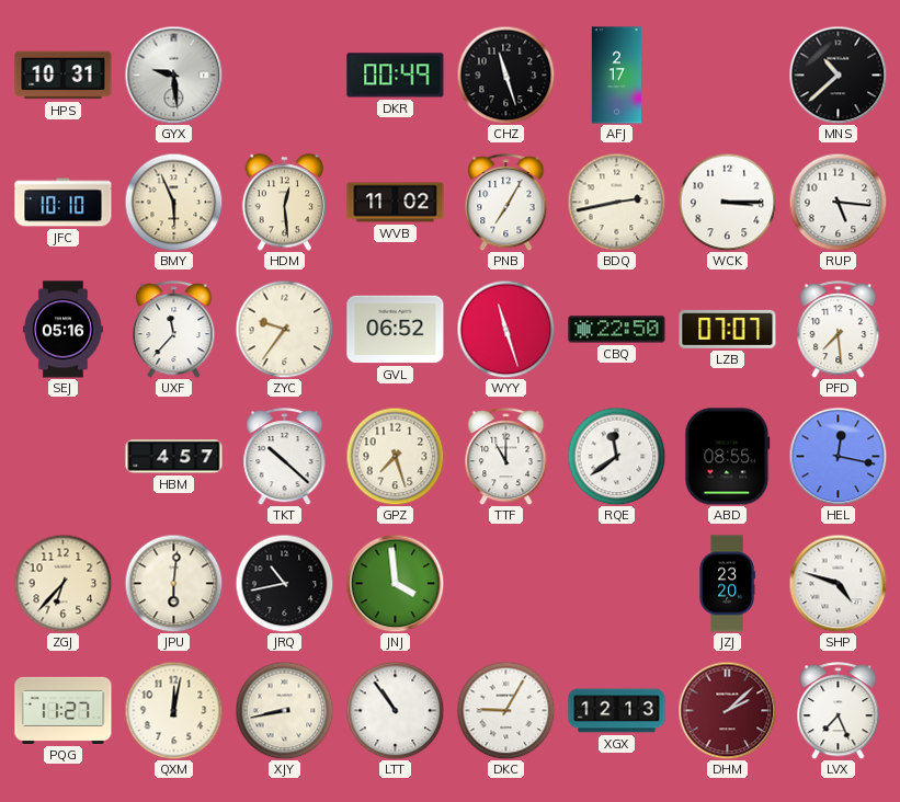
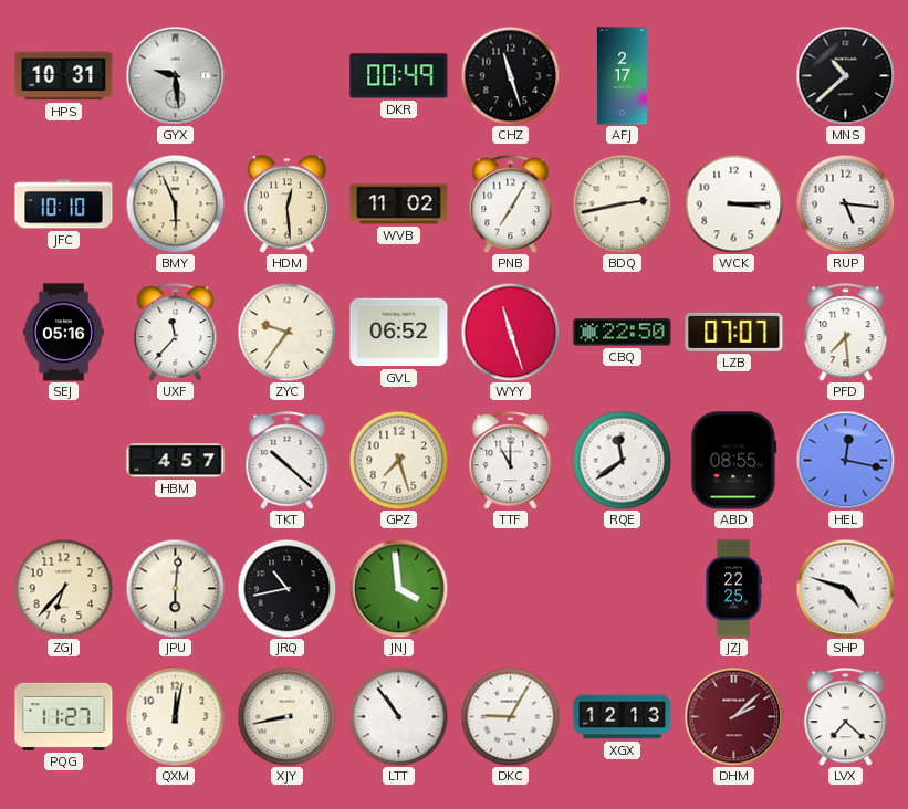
JZJ: 23:20 -> 22:25 (733, 589)
LVX: 7:26 -> 7:22 (846, 717)
